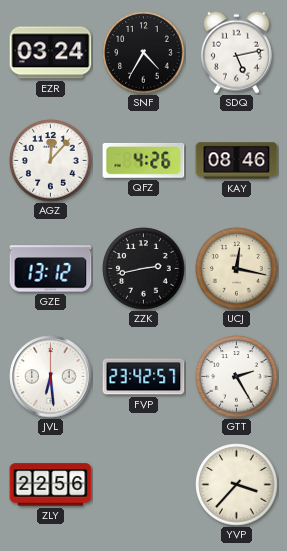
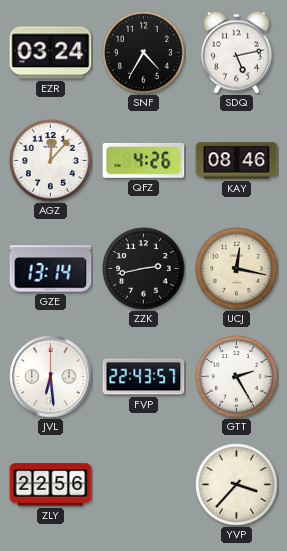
GZE: 13:12 -> 13:14 (51, 269)
FVP: 23:42 -> 22:43 (144, 377)
